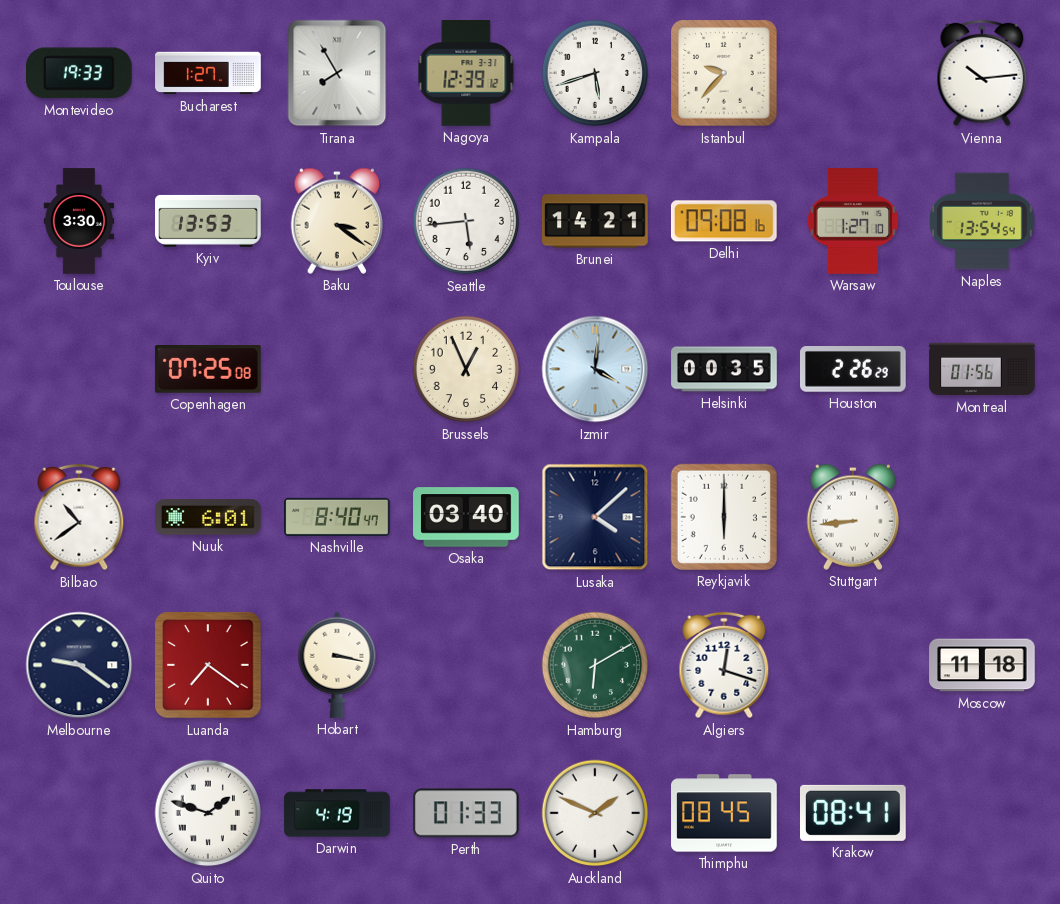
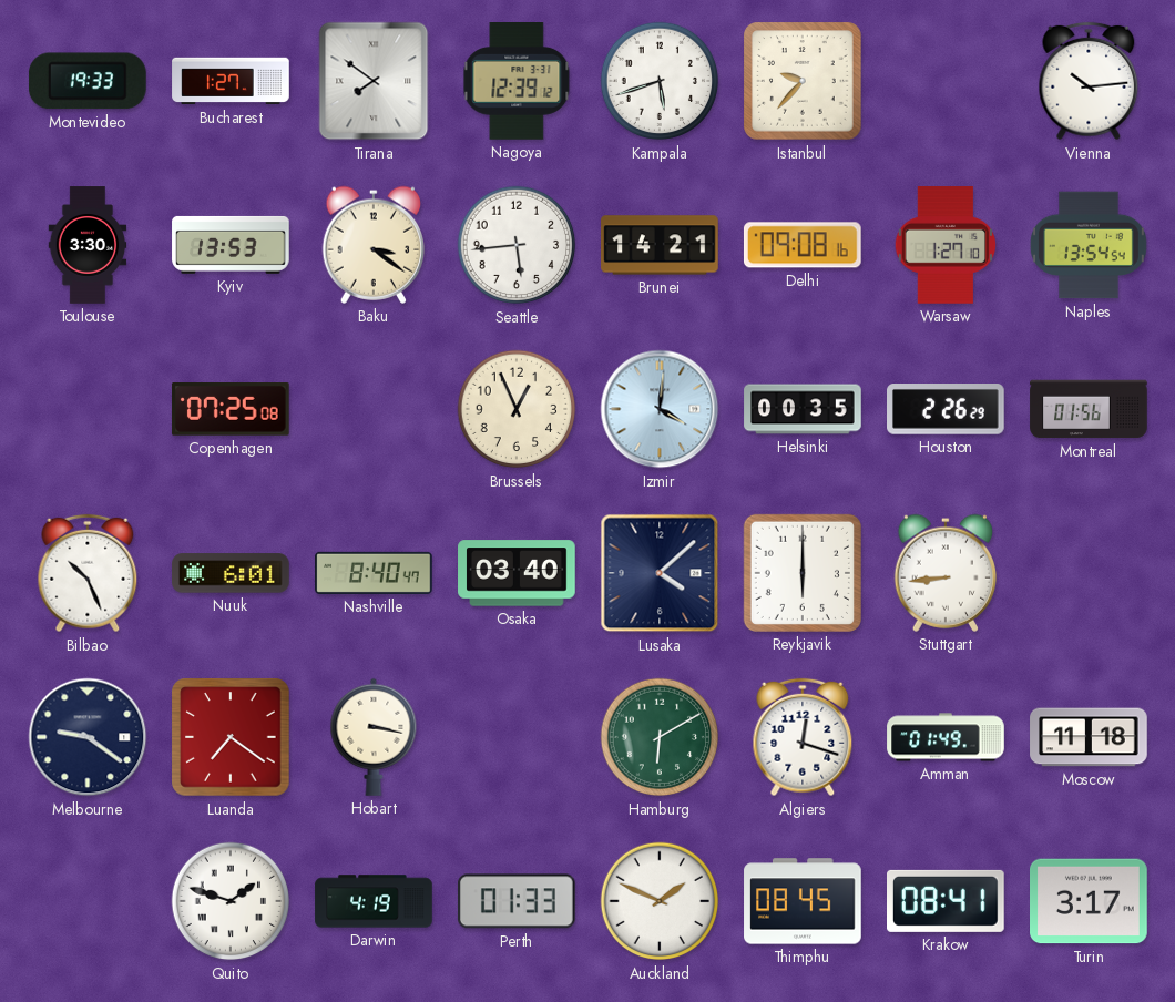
Tirana: 7:55 -> 7:51 (374, 81)
Bilbao: 10:39 -> 10:26 (88, 573)
Amman: none -> 01:49 (946, 737)
Turin: none -> 3:17 (1090, 901)
